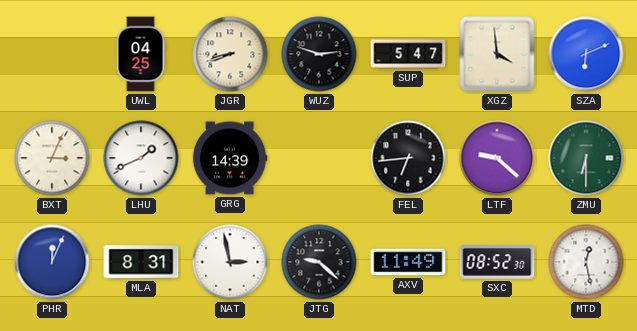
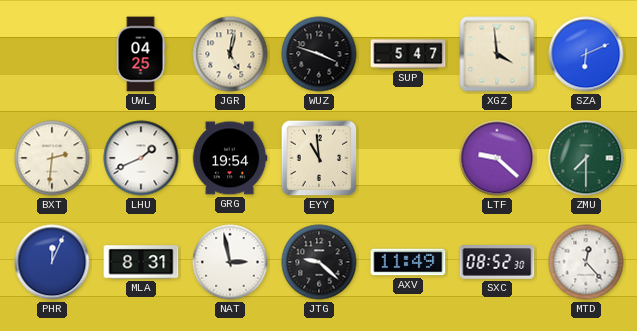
JGR: 8:42 -> 5:02 (230, 54)
WUZ: 2:48 -> 3:48 (319, 54)
BXT: 3:04 -> 2:31 (52, 158)
GRG: 14:39 -> 19:54 (230, 158)
EYY: none -> 10:59 (319, 158)
FEL: 6:44 -> none (408, 158)
ZMU: 6:30 -> 7:30 (586, 158)
MTD: 12:28 -> 12:23 (586, 262)
